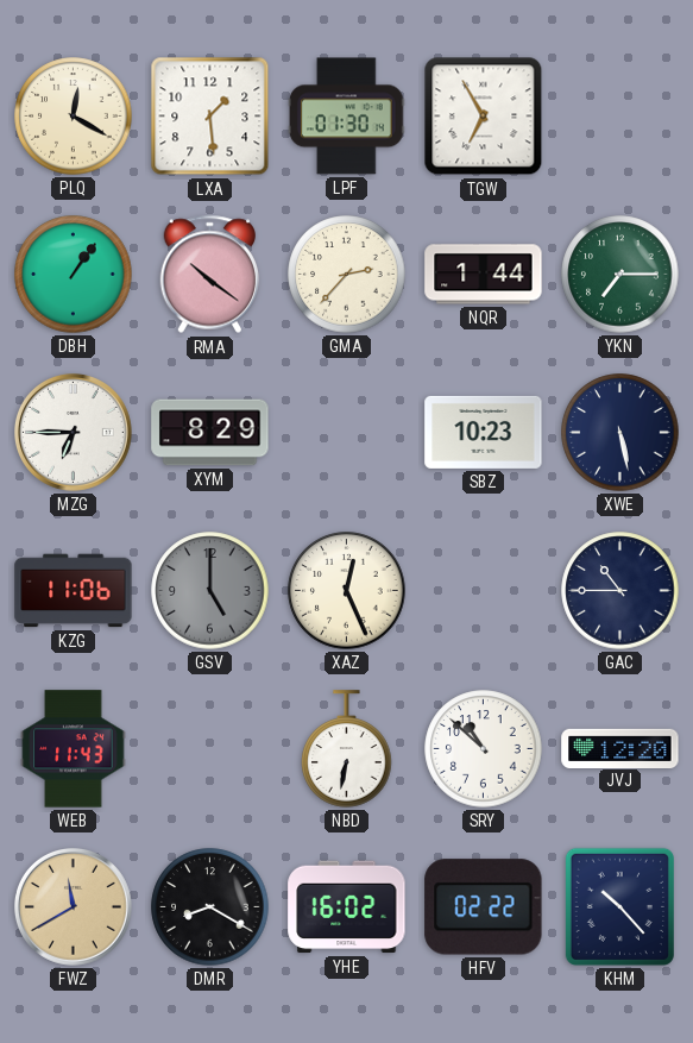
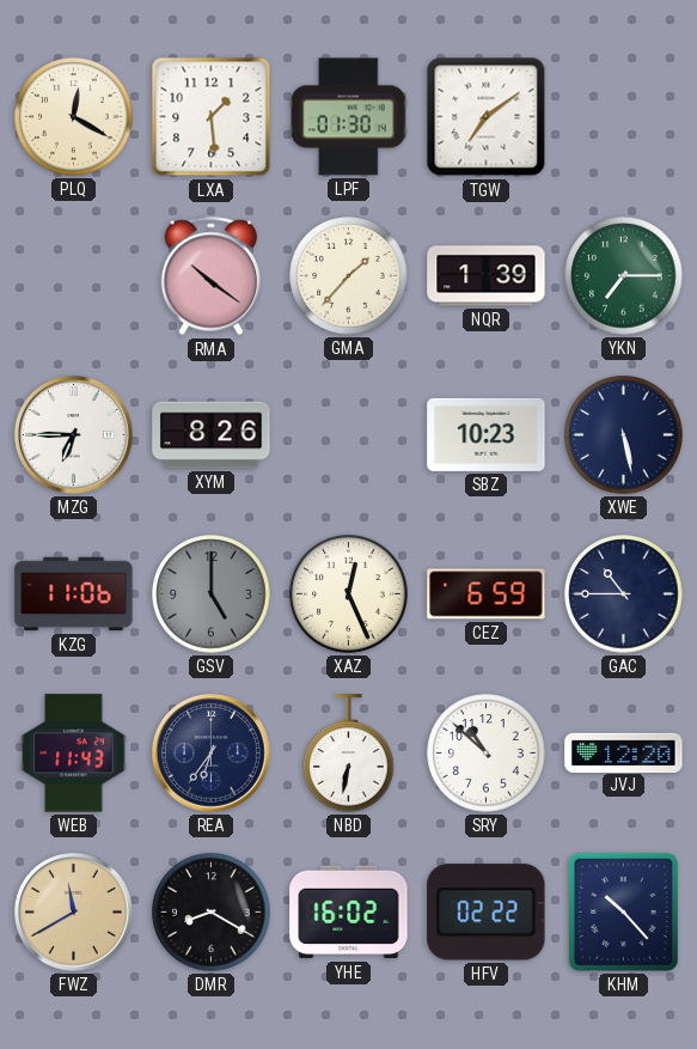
TGW: 6:55 -> 7:09 (487, 117)
DBH: 1:06 -> none (74, 275)
GMA: 2:37 -> 1:37 (349, 276)
NQR: 1:44 -> 1:39 (487, 276)
XYM: 8:29 -> 8:26 (212, 435)
CEZ: none -> 6:59 (487, 594)
REA: none -> 6:36 (212, 754)
